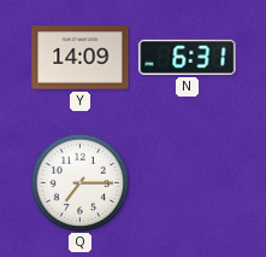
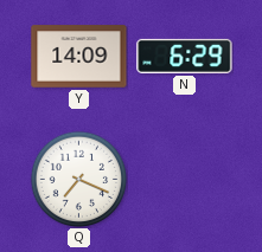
N: 6:31 -> 6:29 (185, 56)
Q: 7:15 -> 7:19 (78, 179)
